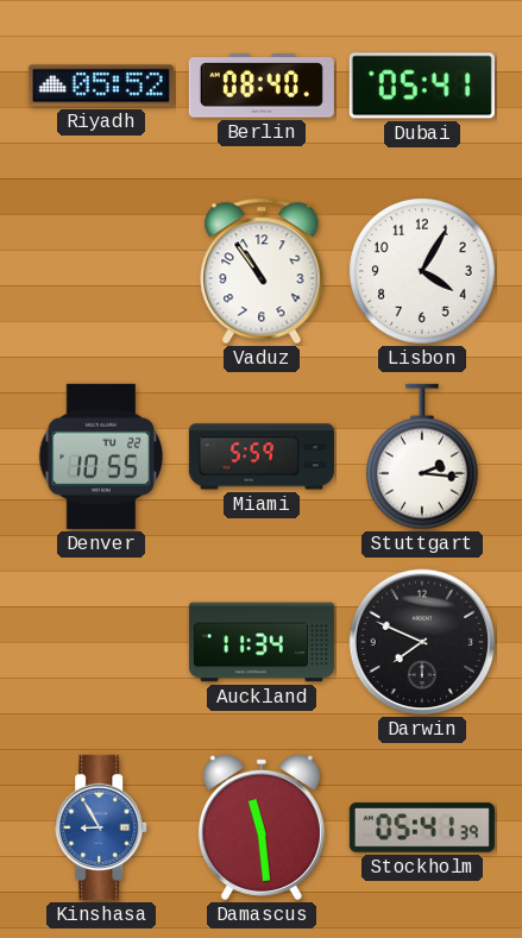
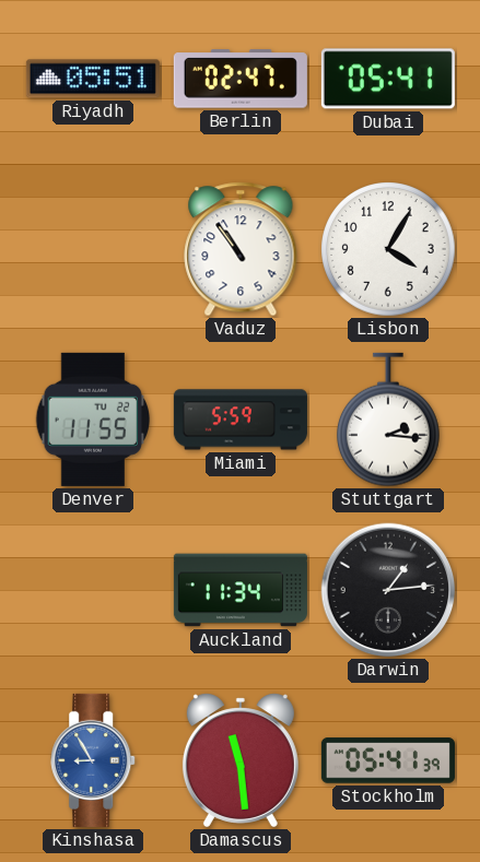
Riyadh: 05:52 -> 05:51 (93, 79)
Berlin: 08:40 -> 02:47 (241, 79)
Denver: 10:55 -> 11:55 (92, 420)
Darwin: 7:49 -> 1:14 (388, 590)
